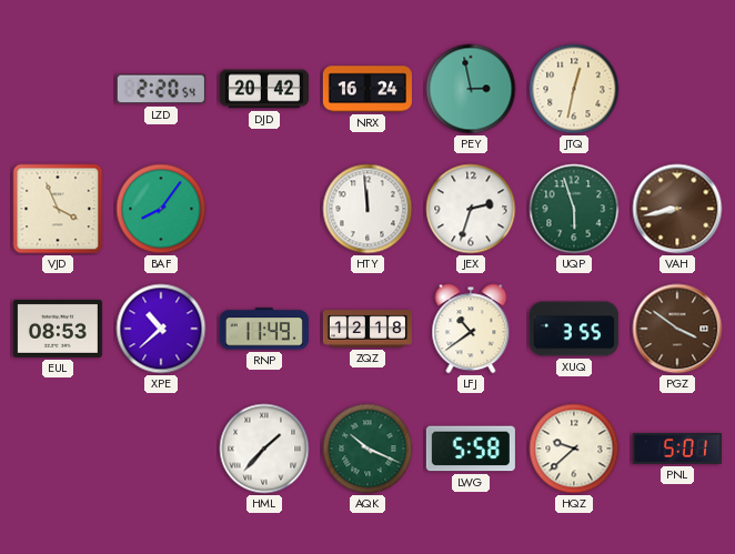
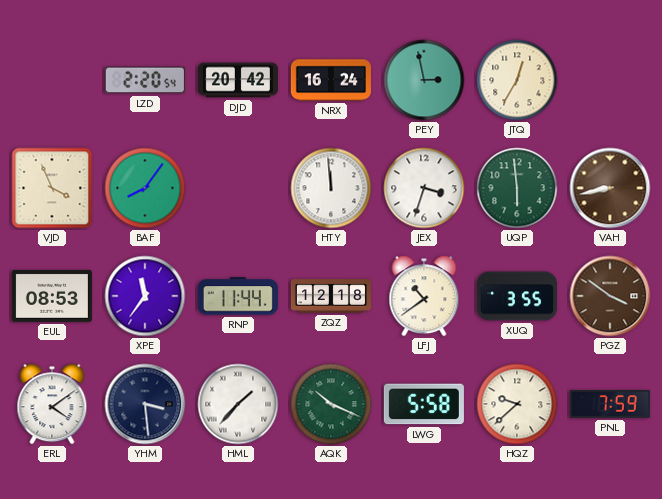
JTQ: 12:32 -> 12:35 (517, 80)
JEX: 2:33 -> 3:33 (424, 188)
UQP: 5:57 -> 5:59 (517, 188)
XPE: 10:38 -> 11:36 (145, 296)
RNP: 11:49 -> 11:44 (238, 296)
ERL: none -> 4:09 (52, 404)
YHM: none -> 3:29 (145, 404)
PNL: 5:01 -> 7:59 (610, 405)
